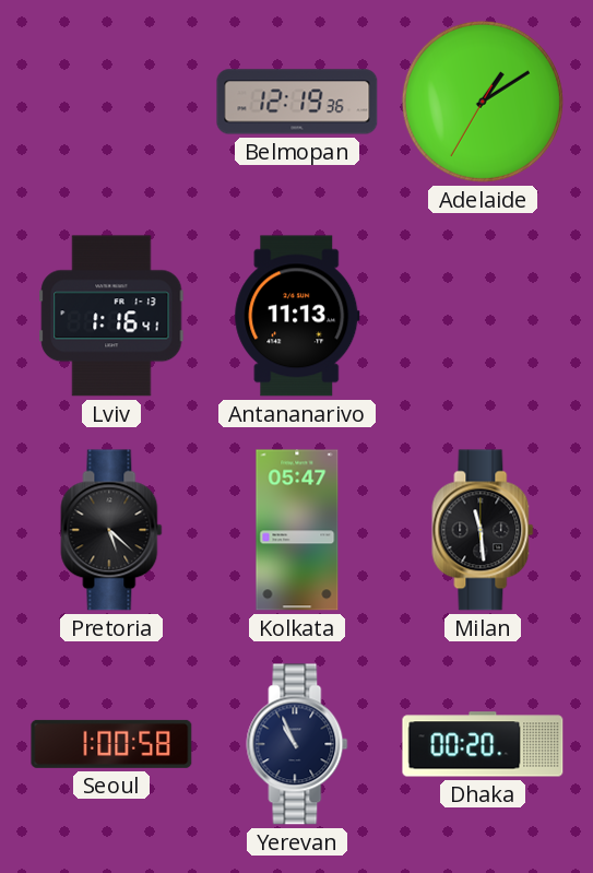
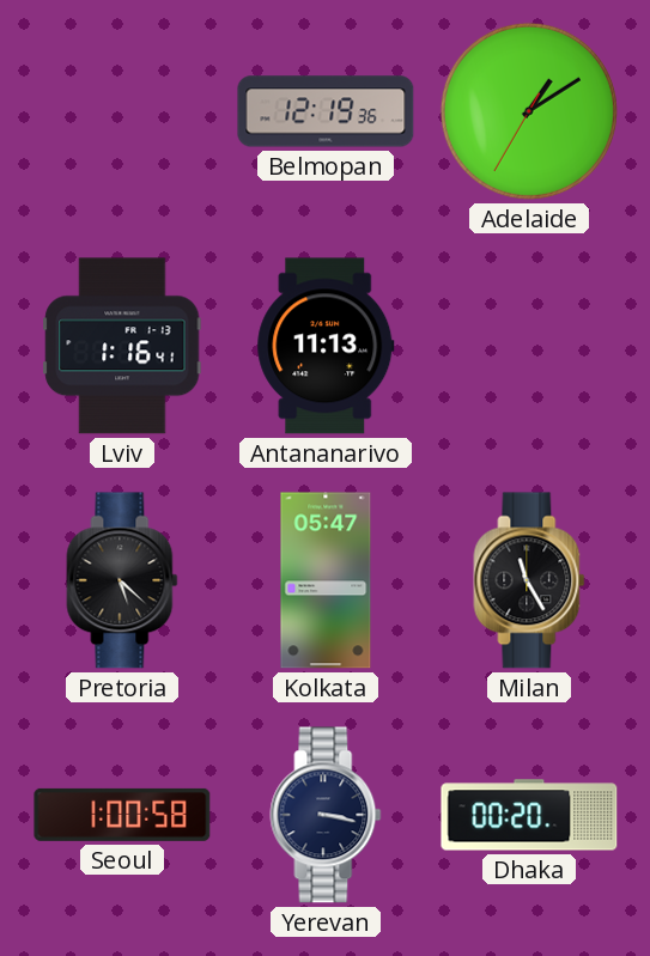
Milan: 11:29 -> 11:25 (529, 580)
Yerevan: 10:56 -> 3:17 (326, 815)
